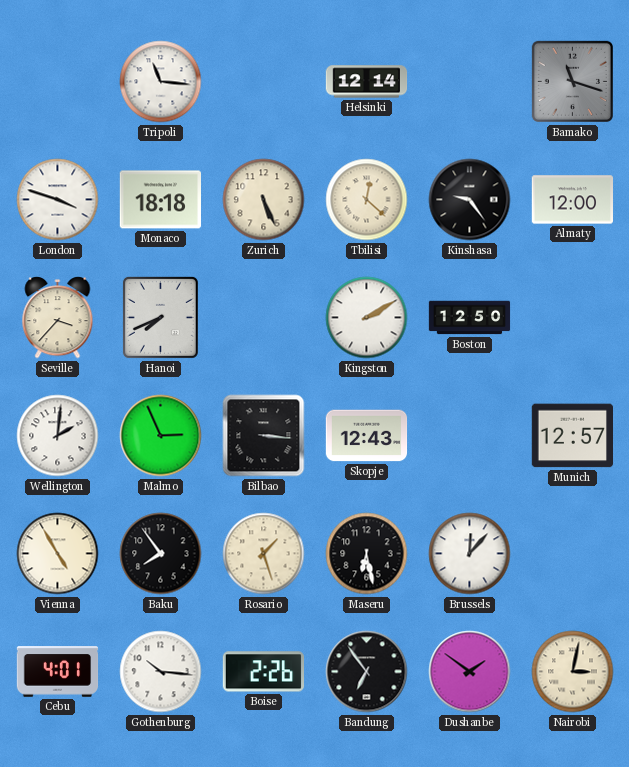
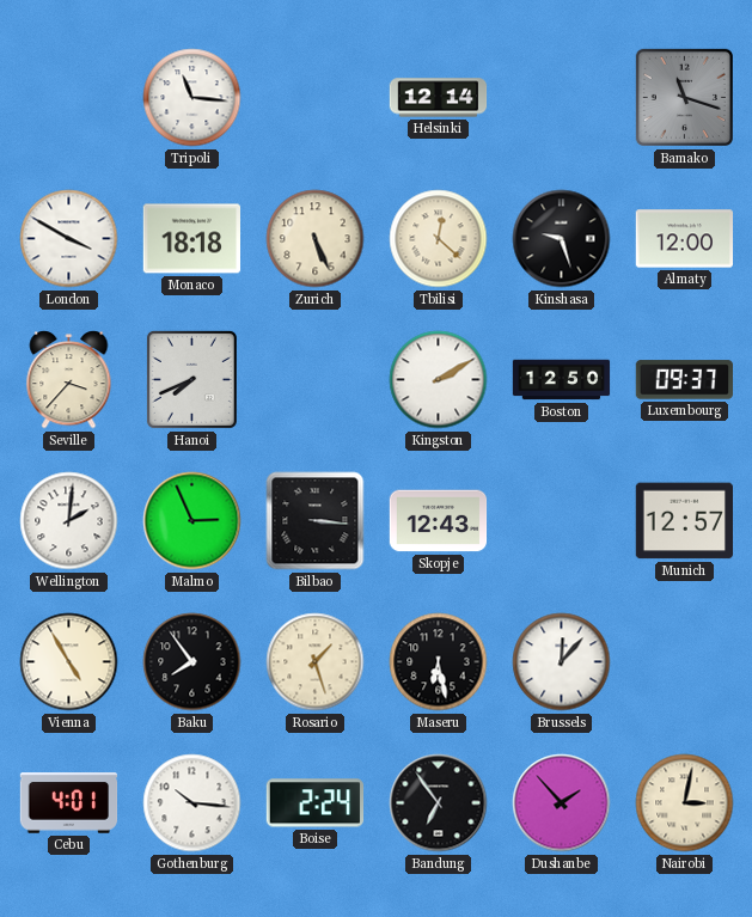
London: 3:48 -> 3:50 (69, 239)
Kinshasa: 9:24 -> 9:27 (562, 239)
Luxembourg: none -> 09:37 (684, 380)
Boise: 2:26 -> 2:24 (314, 803)
Dushanbe: 1:51 -> 1:53 (562, 803)
